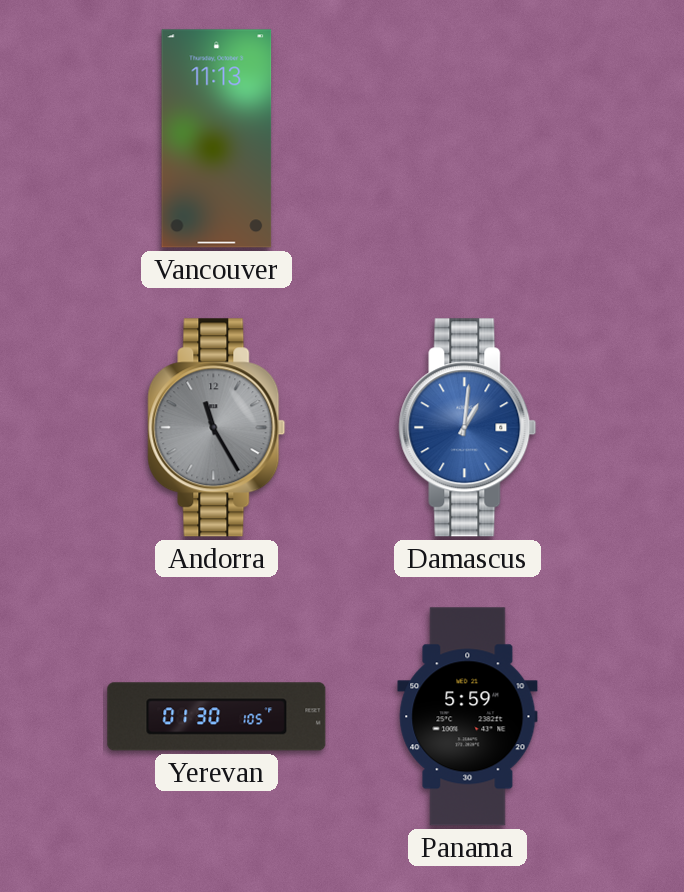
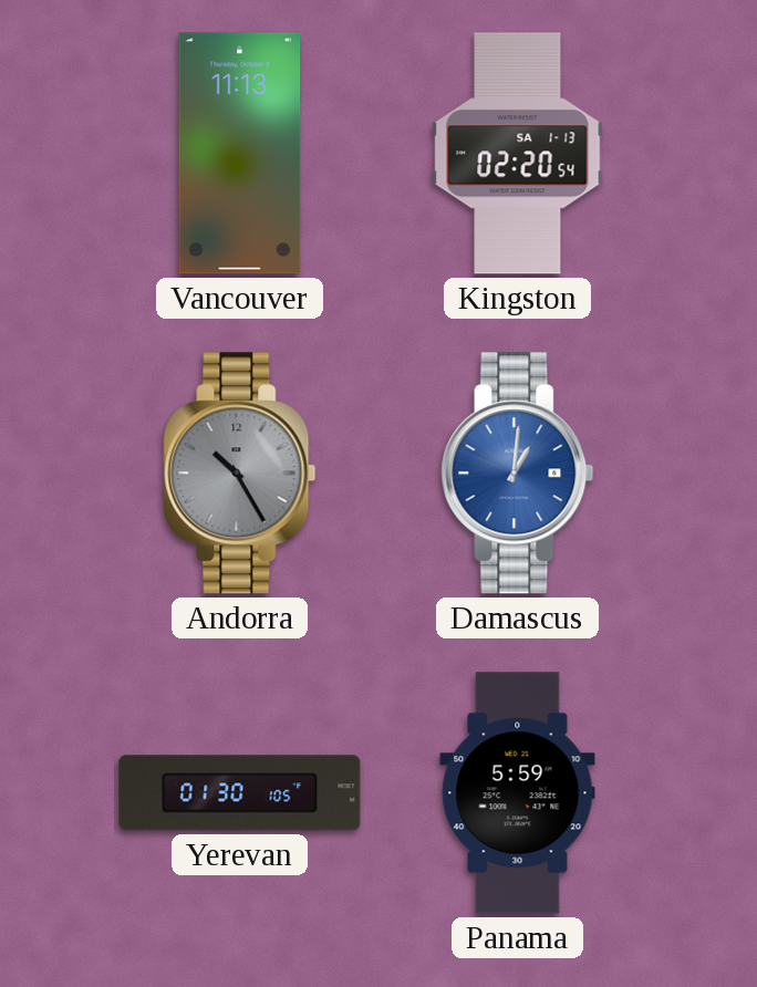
Kingston: none -> 02:20 (518, 154)
Andorra: 11:25 -> 10:25 (240, 474)
